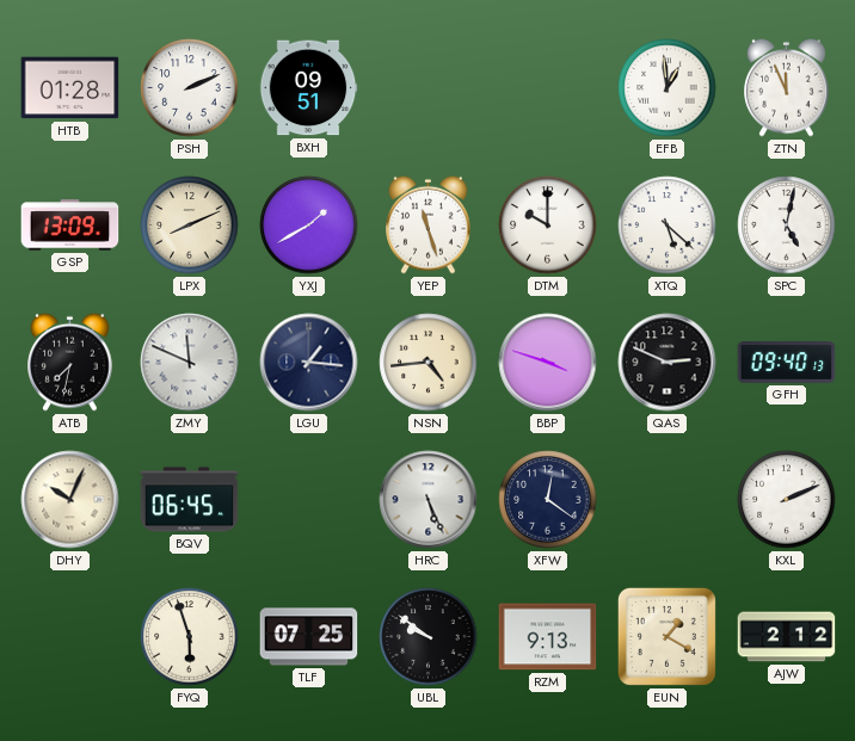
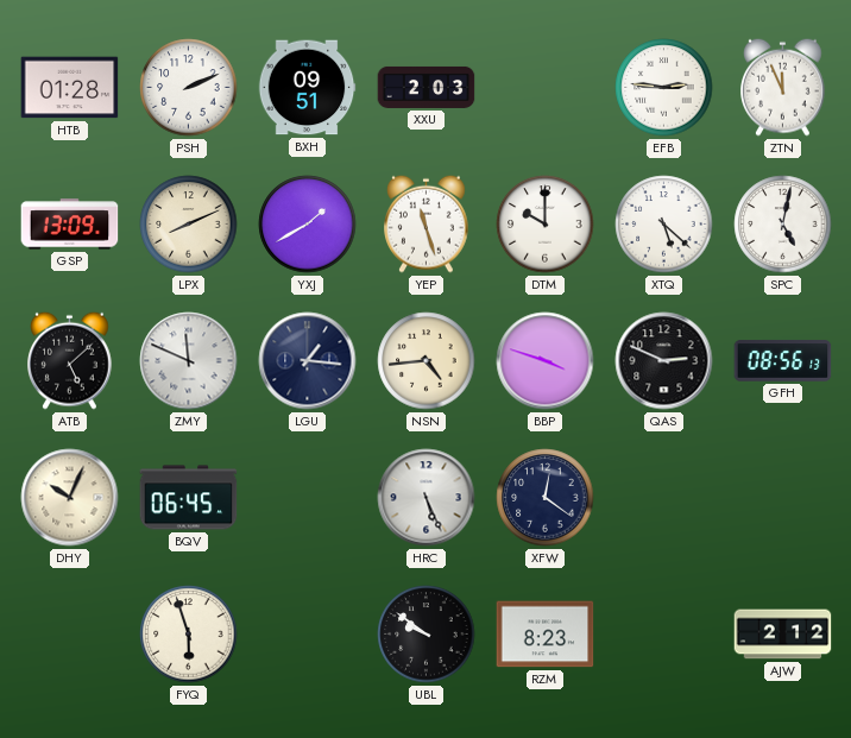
XXU: none -> 2:03 (427, 87)
EFB: 12:59 -> 2:46 (664, 88)
ATB: 7:32 -> 5:08 (70, 360)
GFH: 09:40 -> 08:56 (783, 361)
KXL: 2:11 -> none (787, 500)
TLF: 07:25 -> none (309, 637)
RZM: 9:13 -> 8:23 (546, 635)
EUN: 1:20 -> none (666, 636)
